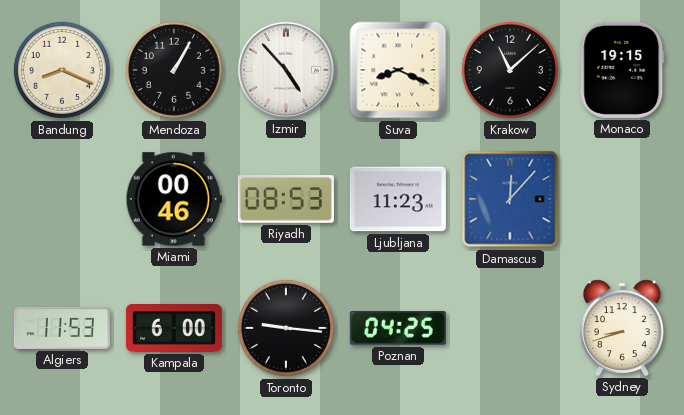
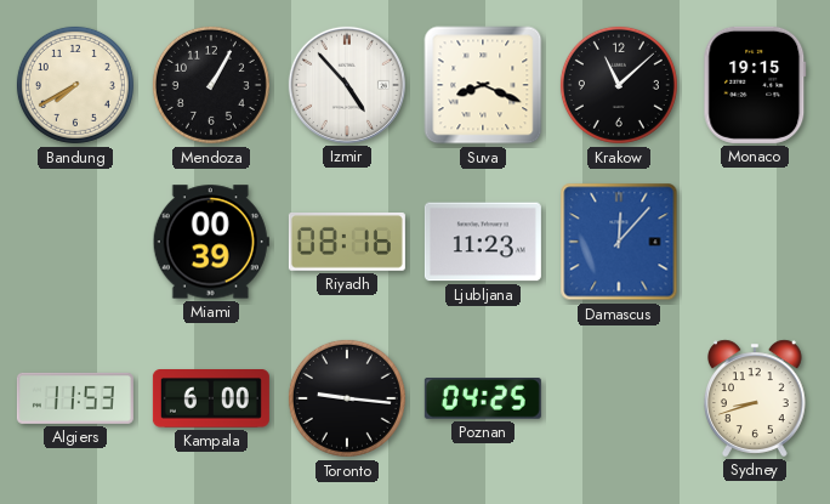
Bandung: 8:19 -> 7:40 (75, 85)
Miami: 00:46 -> 00:39 (211, 242)
Riyadh: 08:53 -> 08:16 (347, 243)
